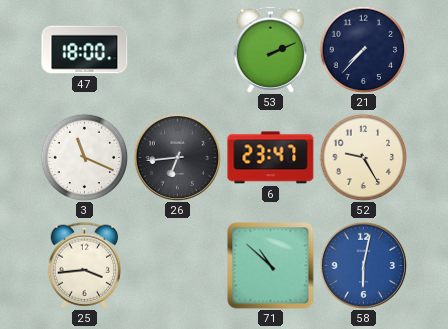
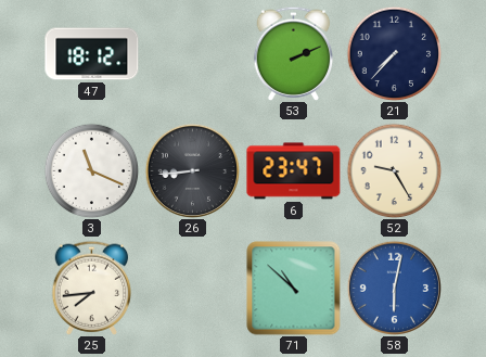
47: 18:00 -> 18:12 (92, 54)
26: 6:44 -> 8:44 (192, 170)
25: 3:44 -> 7:44 (92, 288)
